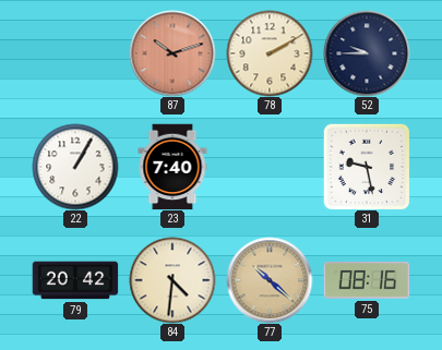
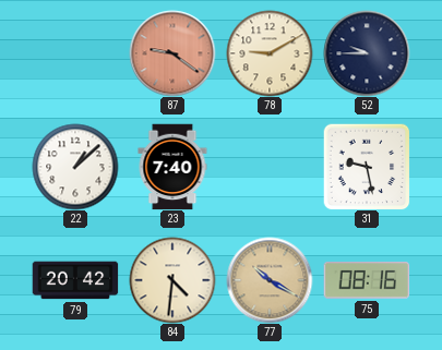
87: 10:12 -> 9:21 (172, 53)
78: 2:10 -> 9:10 (270, 53)
22: 1:05 -> 1:08 (75, 167)
77: 10:22 -> 10:20 (270, 280)
